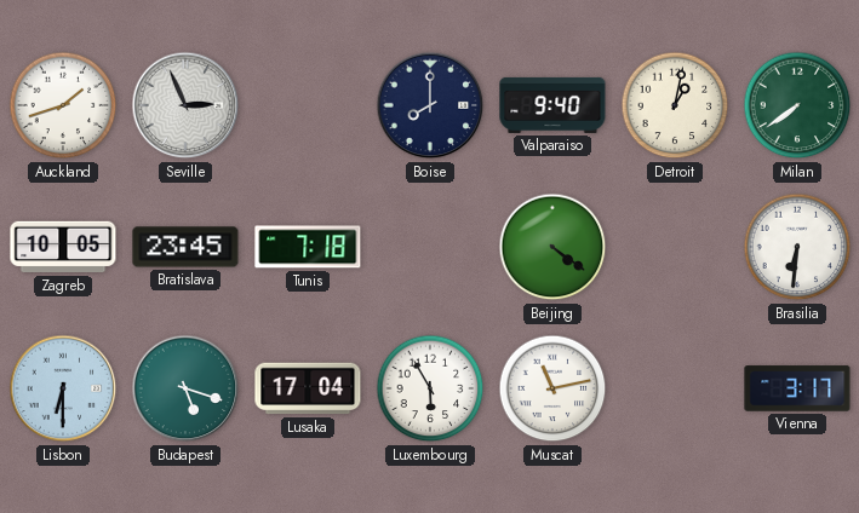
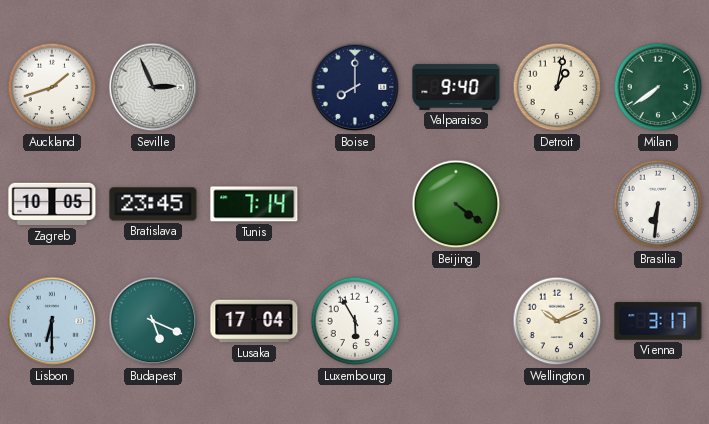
Tunis: 7:18 -> 7:14 (254, 204)
Budapest: 5:18 -> 5:19 (153, 321)
Muscat: 11:13 -> none (552, 388)
Wellington: none -> 10:11 (557, 321)
